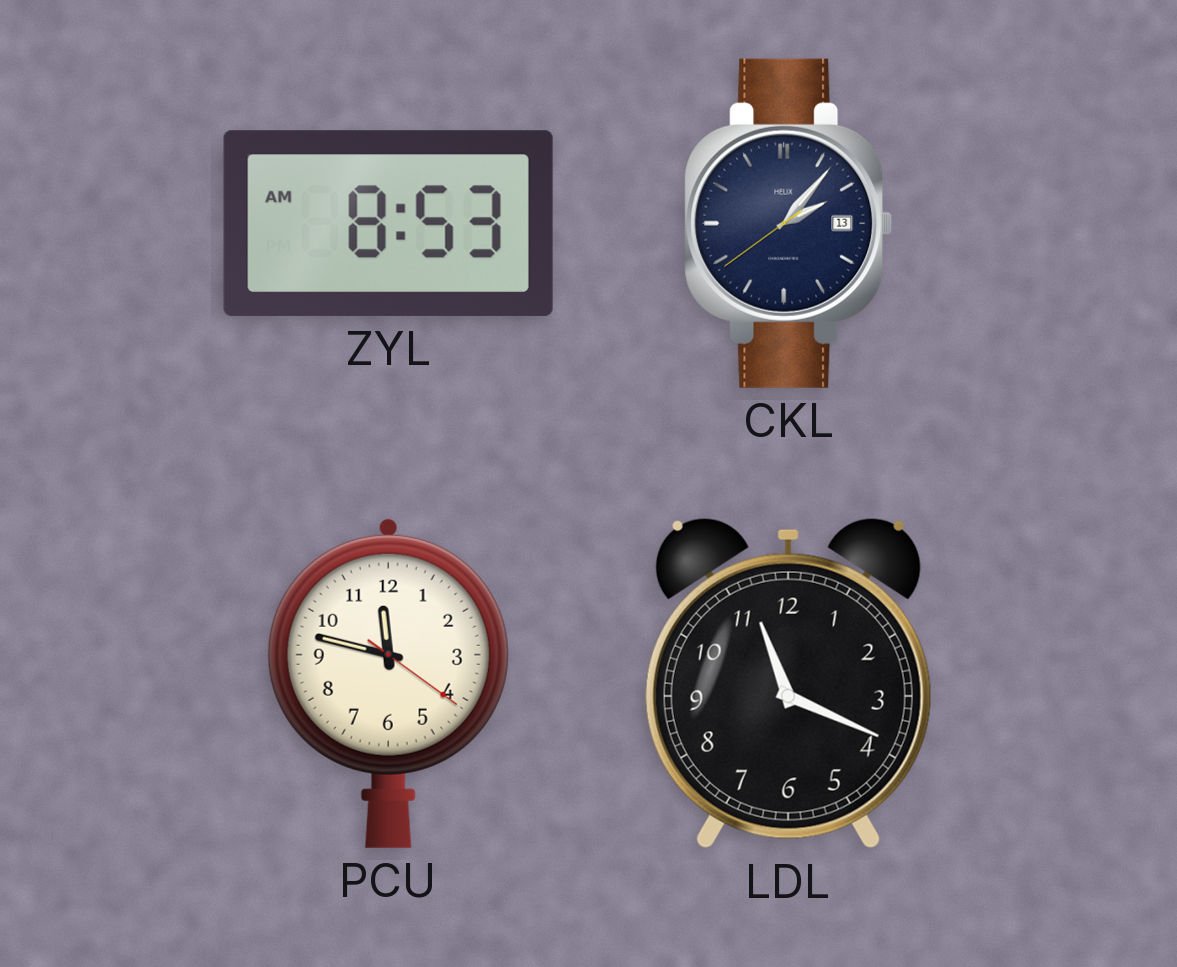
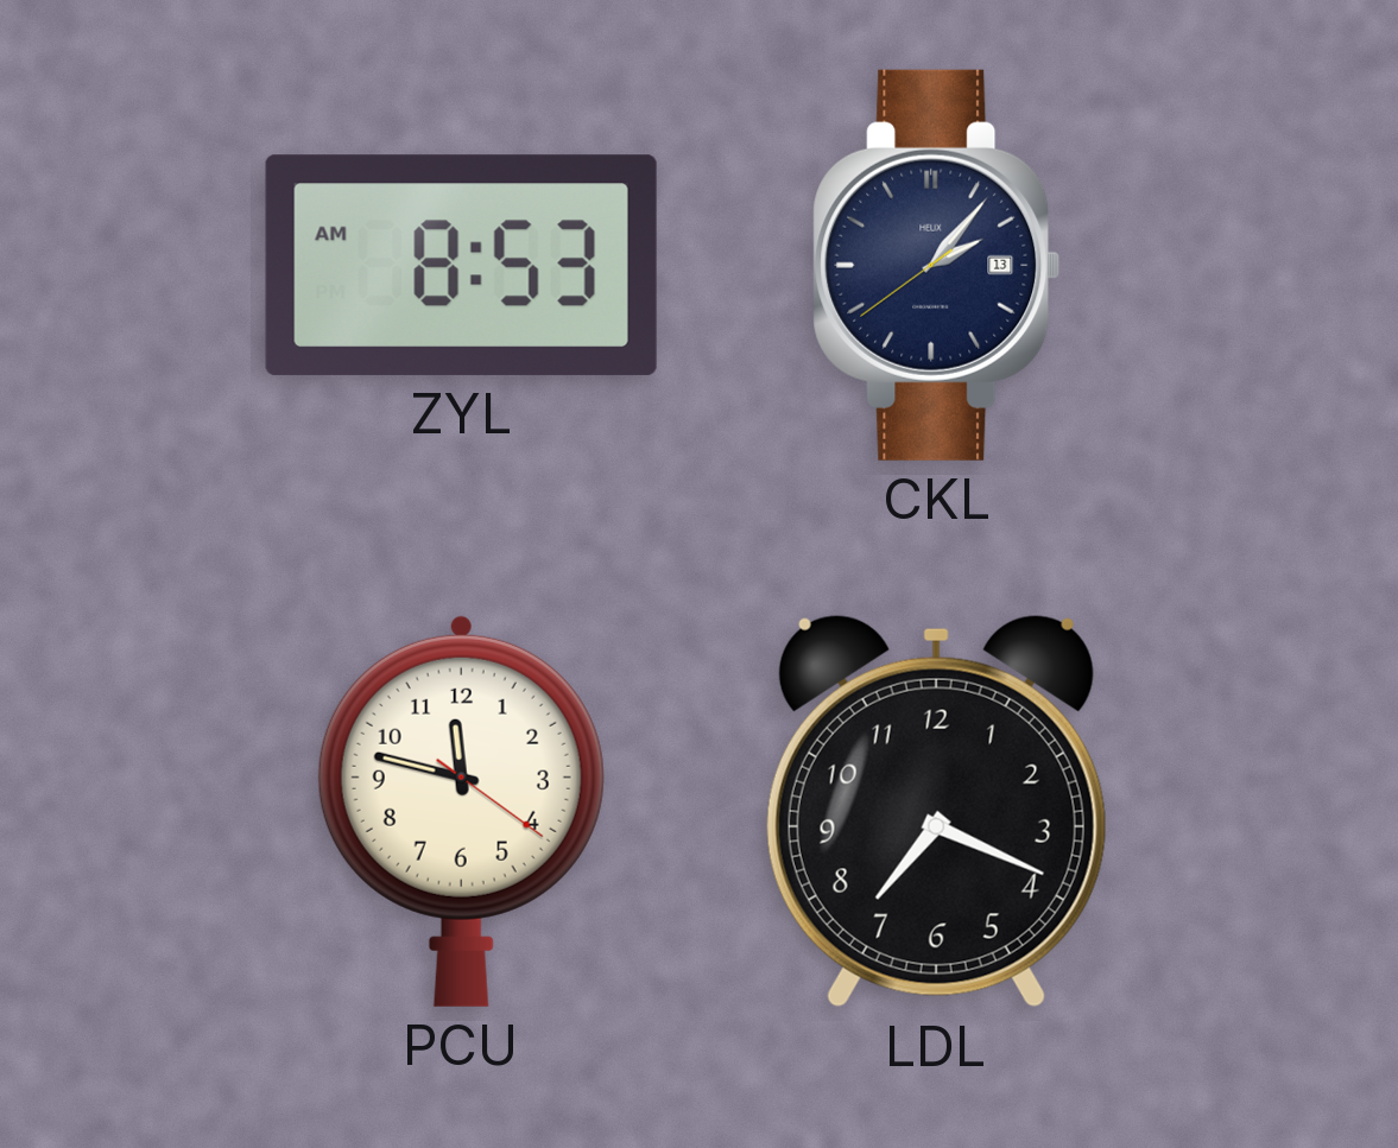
LDL: 11:19 -> 7:19 (936, 811)
